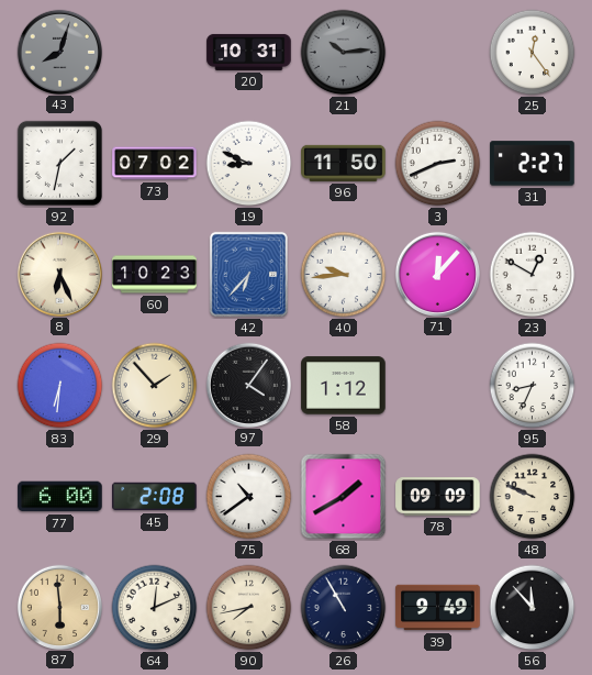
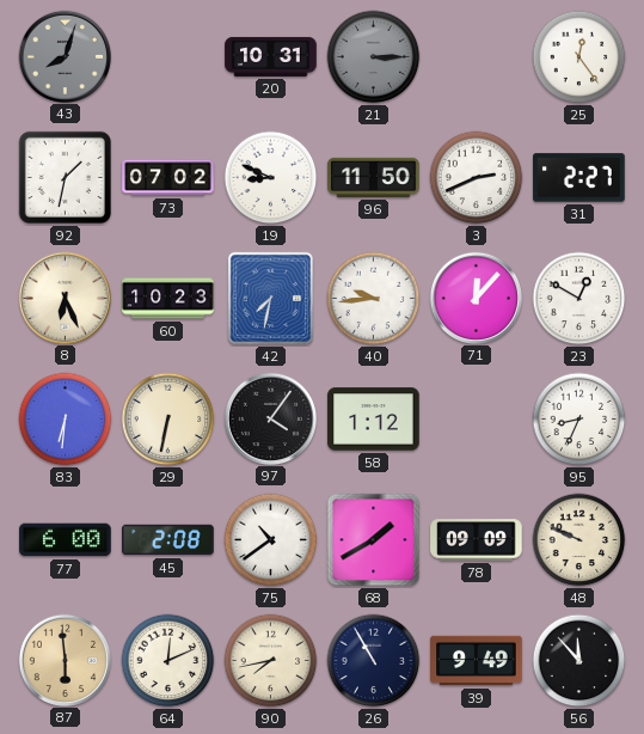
21: 10:14 -> 3:15 (374, 57)
42: 6:37 -> 7:32 (270, 298)
29: 1:53 -> 6:32 (168, 420)
